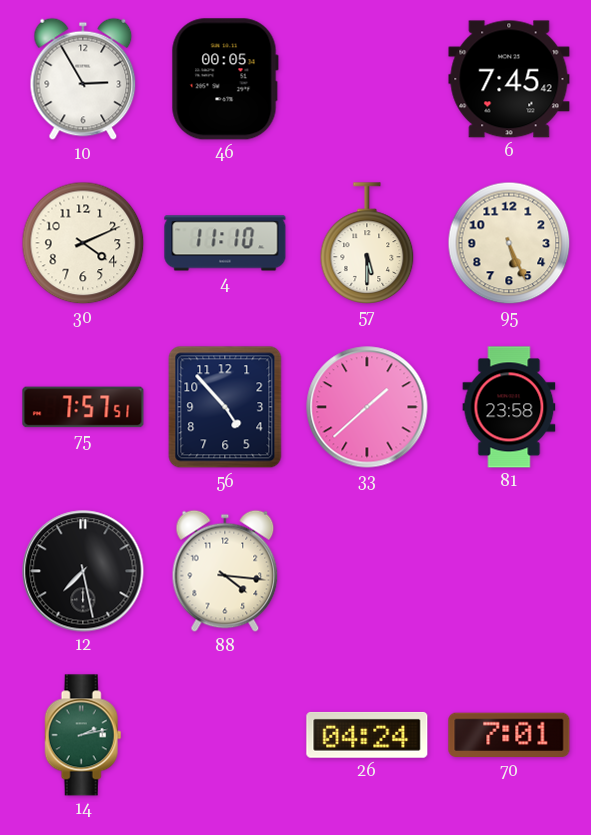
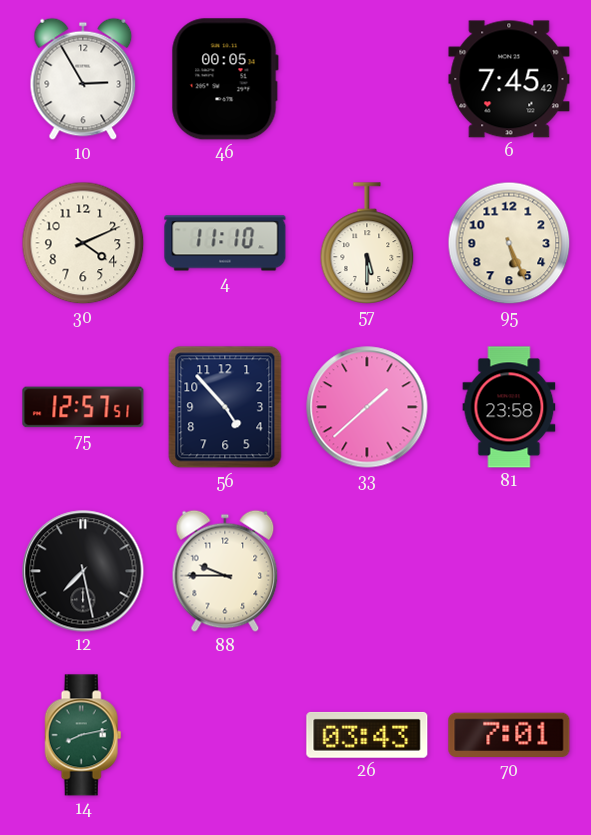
75: 7:57 -> 12:57 (83, 407)
88: 4:16 -> 9:45 (225, 571)
14: 2:13 -> 8:13 (83, 735)
26: 04:24 -> 03:43 (367, 735)
